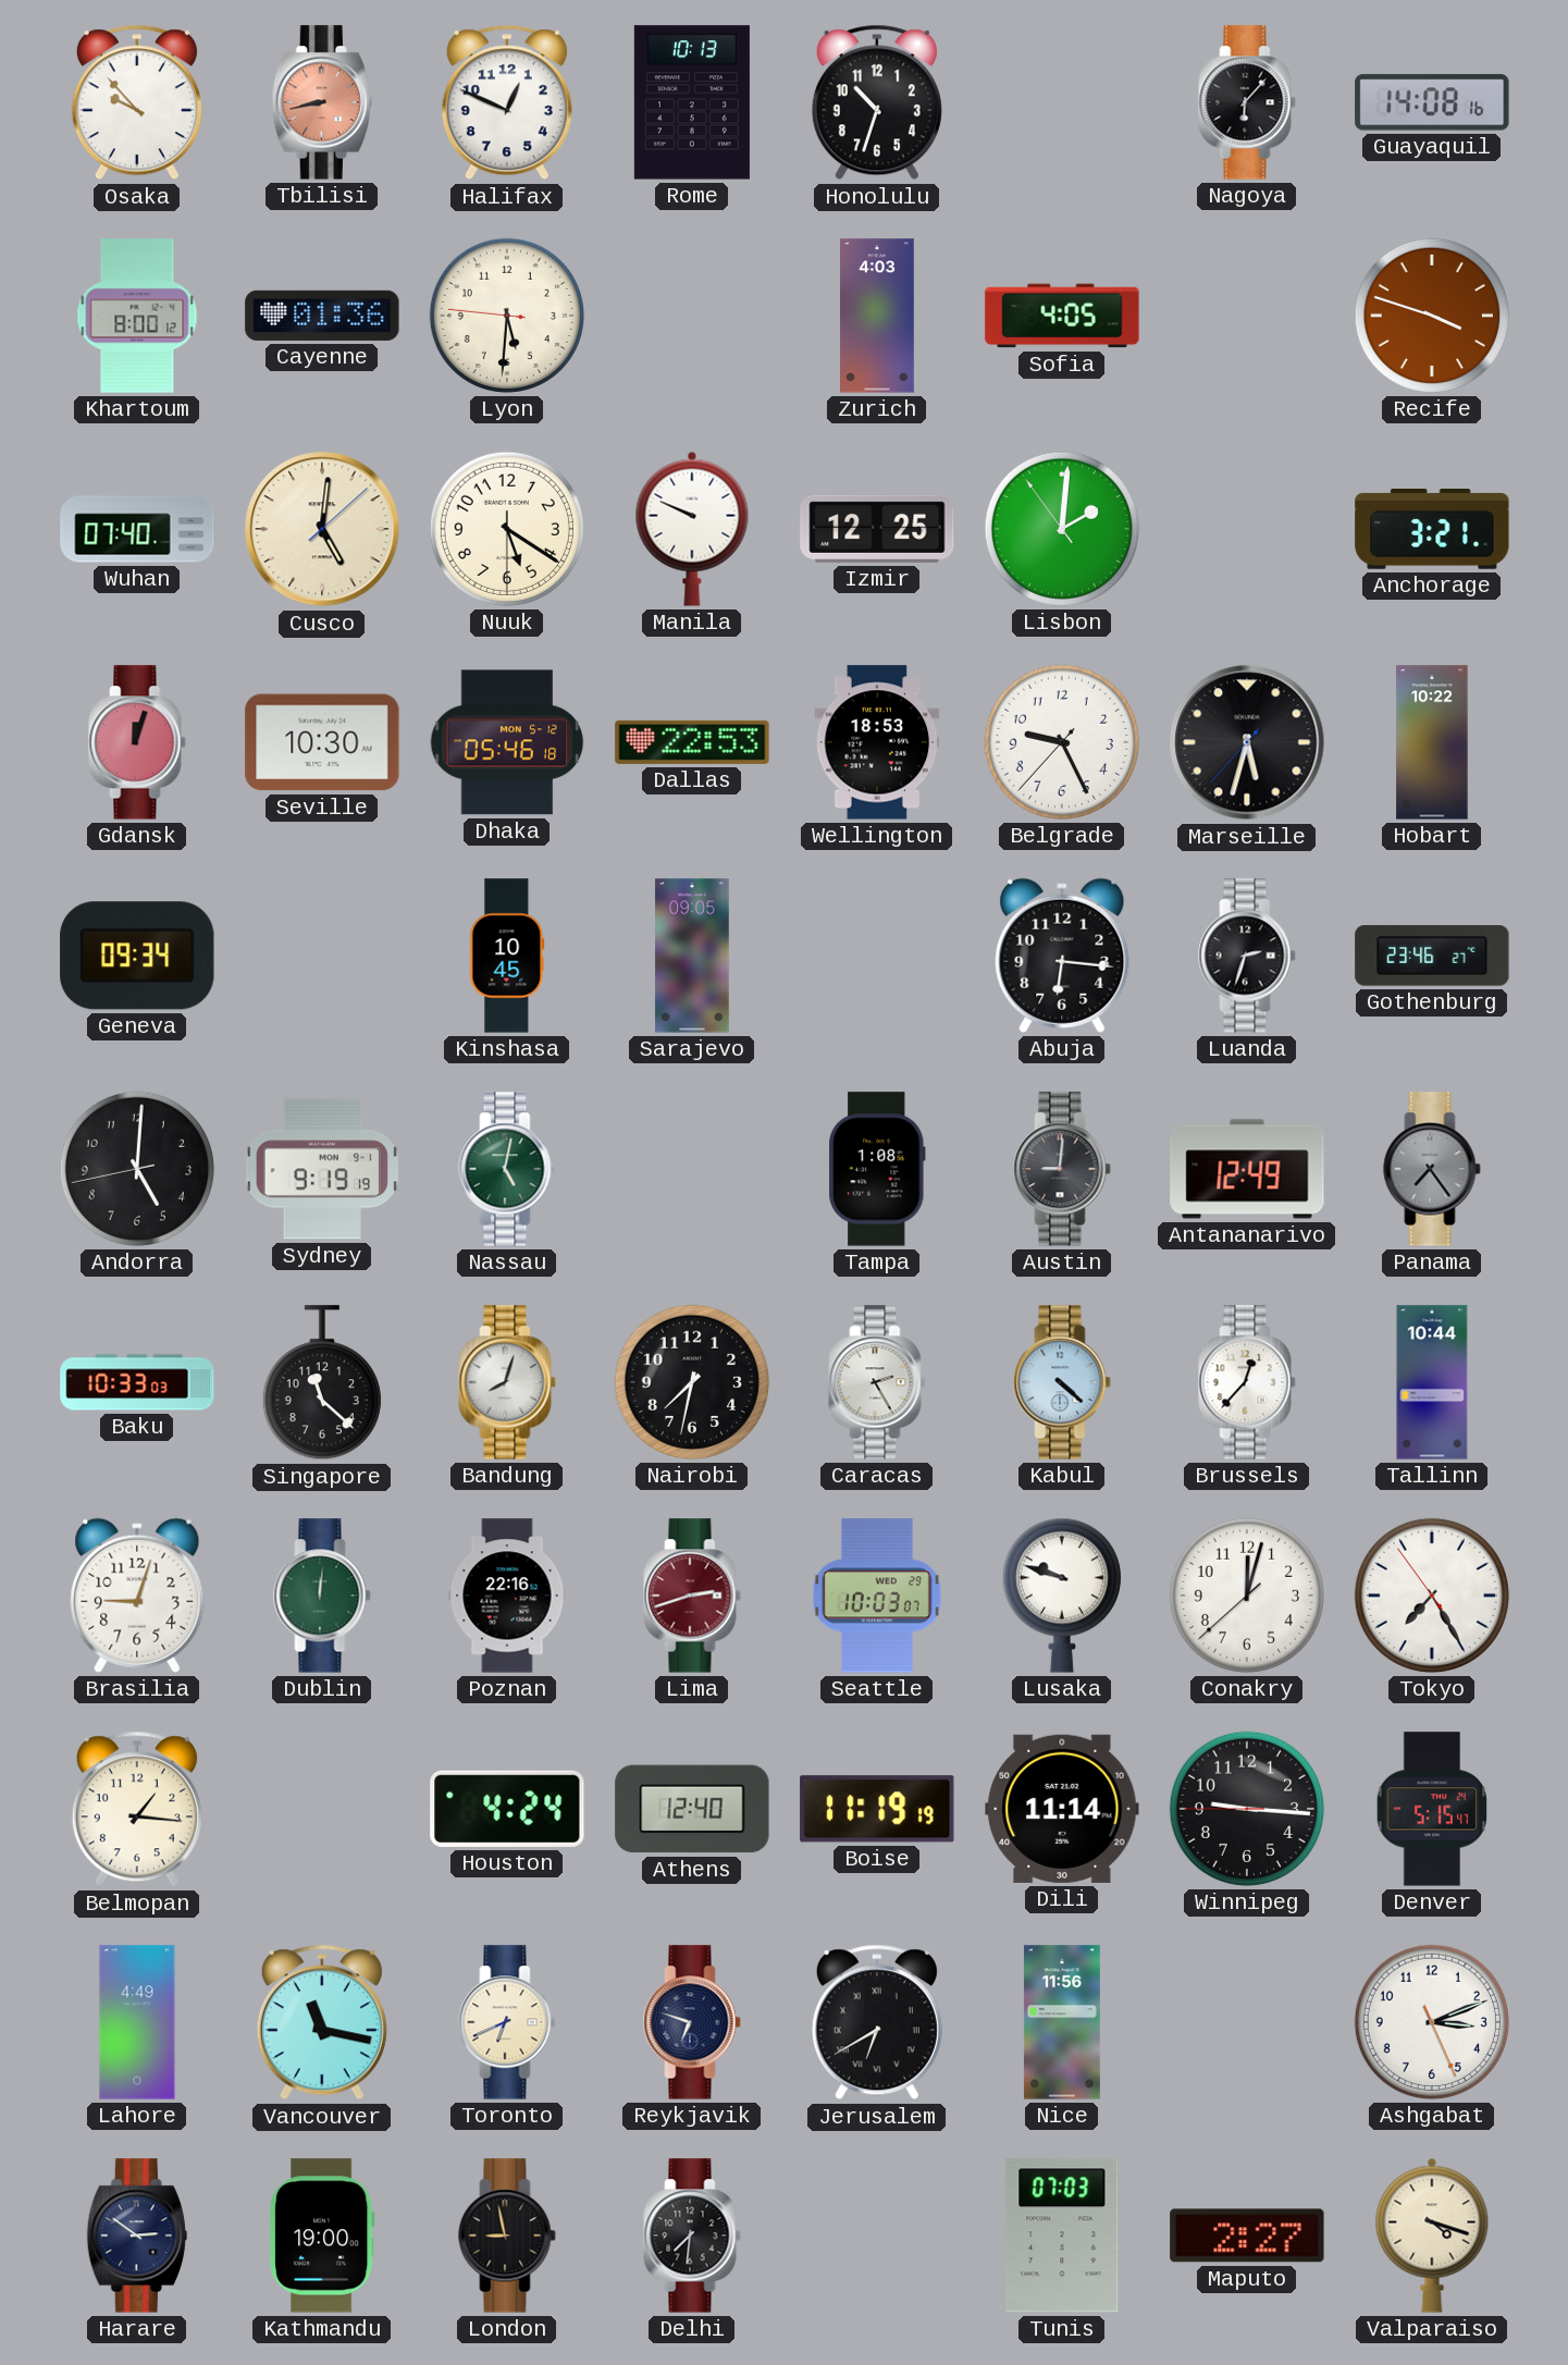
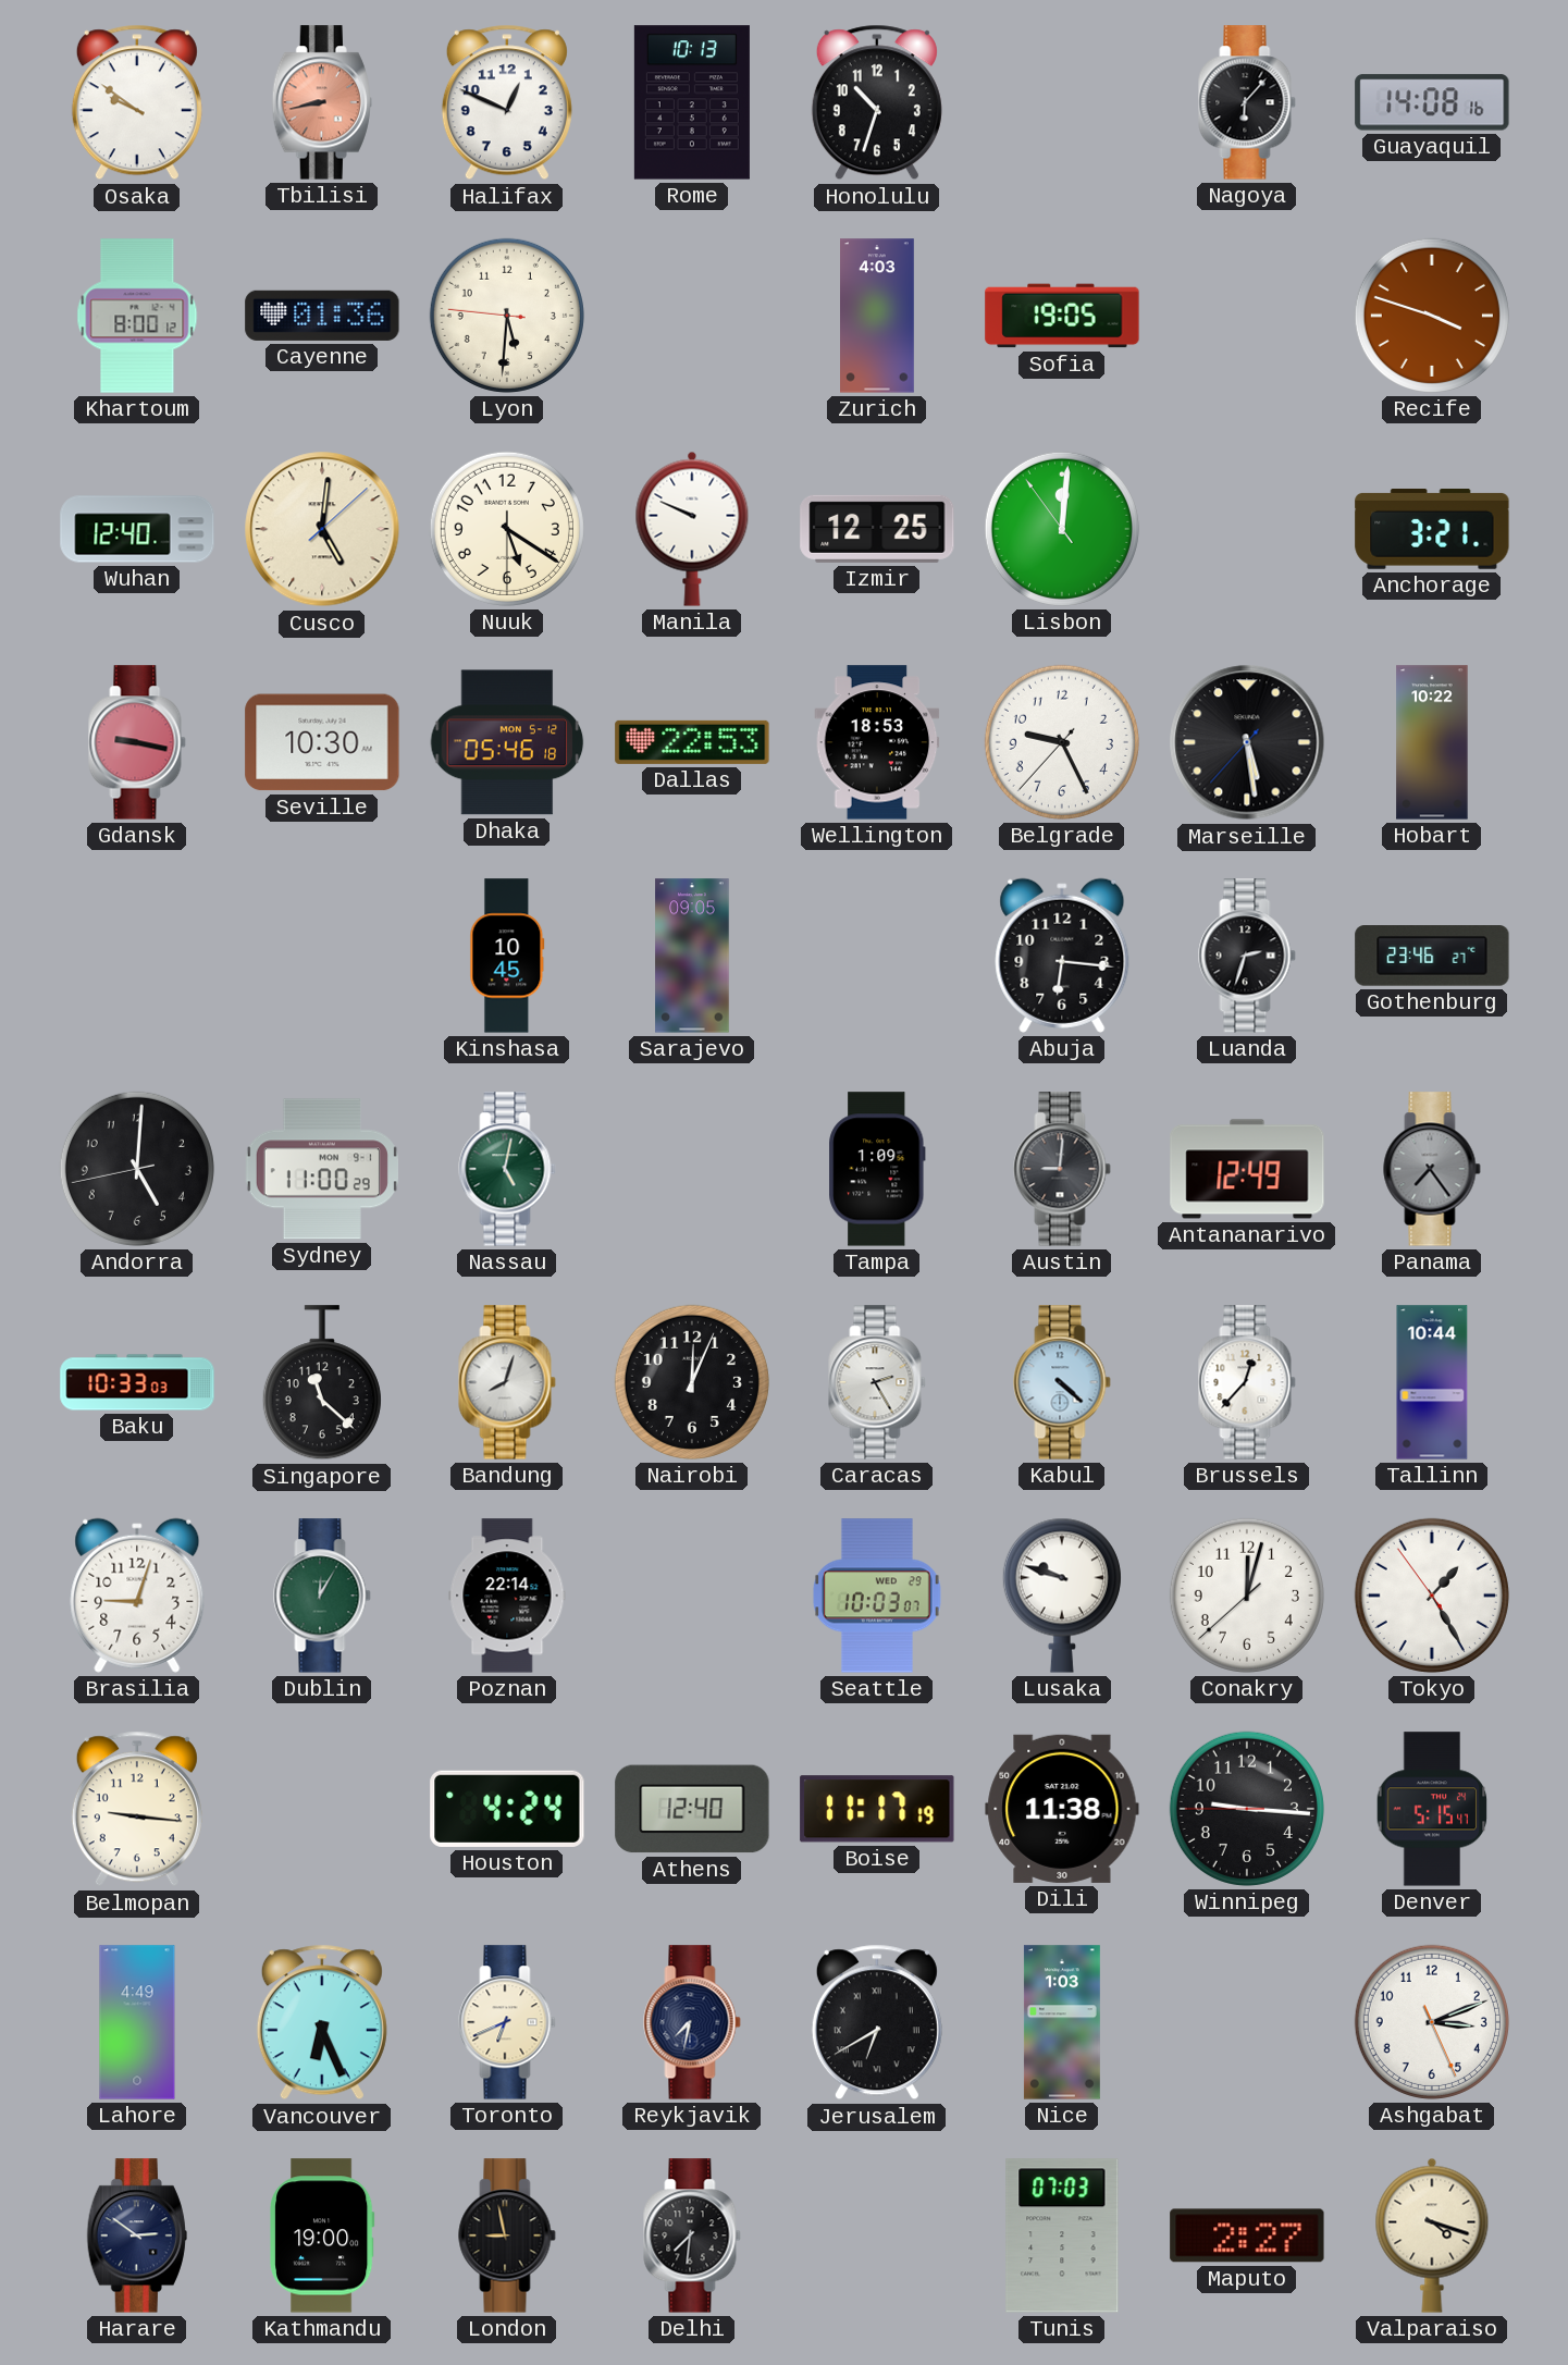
Osaka: 9:53 -> 9:51 (137, 102)
Sofia: 4:05 -> 19:05 (1062, 316)
Wuhan: 07:40 -> 12:40 (137, 529)
Lisbon: 2:00 -> 12:00 (1062, 529)
Gdansk: 12:03 -> 9:17 (137, 742)
Marseille: 5:32 -> 5:28 (1247, 742)
Geneva: 09:34 -> none (137, 956)
Sydney: 9:19 -> 11:00 (322, 1169)
Tampa: 1:08 -> 1:09 (877, 1169)
Nairobi: 7:32 -> 12:04 (692, 1382)
Dublin: 12:01 -> 12:05 (322, 1596)
Poznan: 22:16 -> 22:14 (507, 1596)
Lima: 2:42 -> none (692, 1596)
Tokyo: 7:24 -> 1:24 (1432, 1596)
Belmopan: 1:16 -> 9:16 (137, 1809)
Boise: 11:19 -> 11:17 (877, 1809)
Dili: 11:14 -> 11:38 (1062, 1809)
Vancouver: 11:17 -> 6:26 (322, 2022)
Reykjavik: 6:48 -> 7:32 (692, 2022)
Nice: 11:56 -> 1:03 (1062, 2022)
